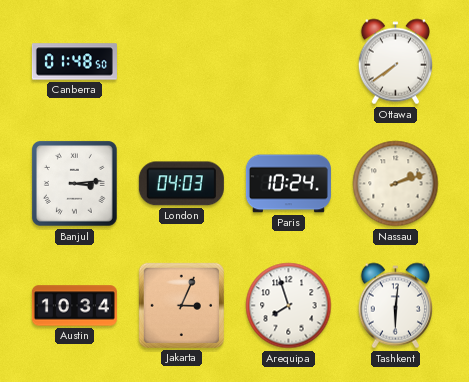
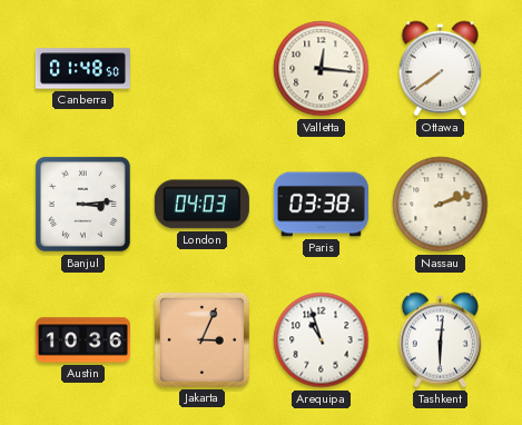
Valletta: none -> 12:16 (322, 69)
Paris: 10:24 -> 03:38 (321, 205)
Austin: 10:34 -> 10:36 (82, 340)
Arequipa: 7:57 -> 10:57 (322, 340)
